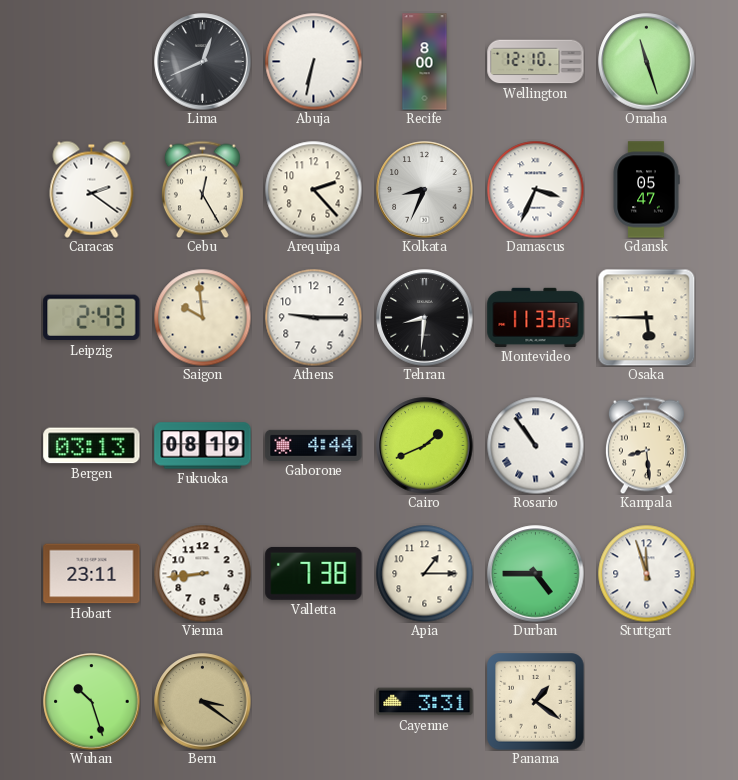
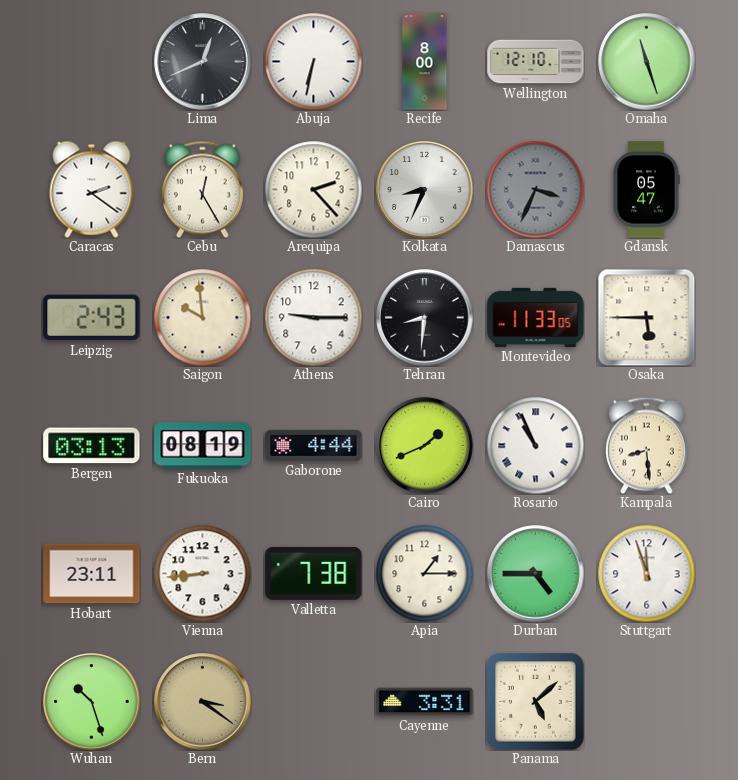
Damascus dial: white -> grey (535, 189)
Rosario: 10:54 -> 10:56 (535, 445)
Panama: 1:21 -> 5:08 (536, 702)
